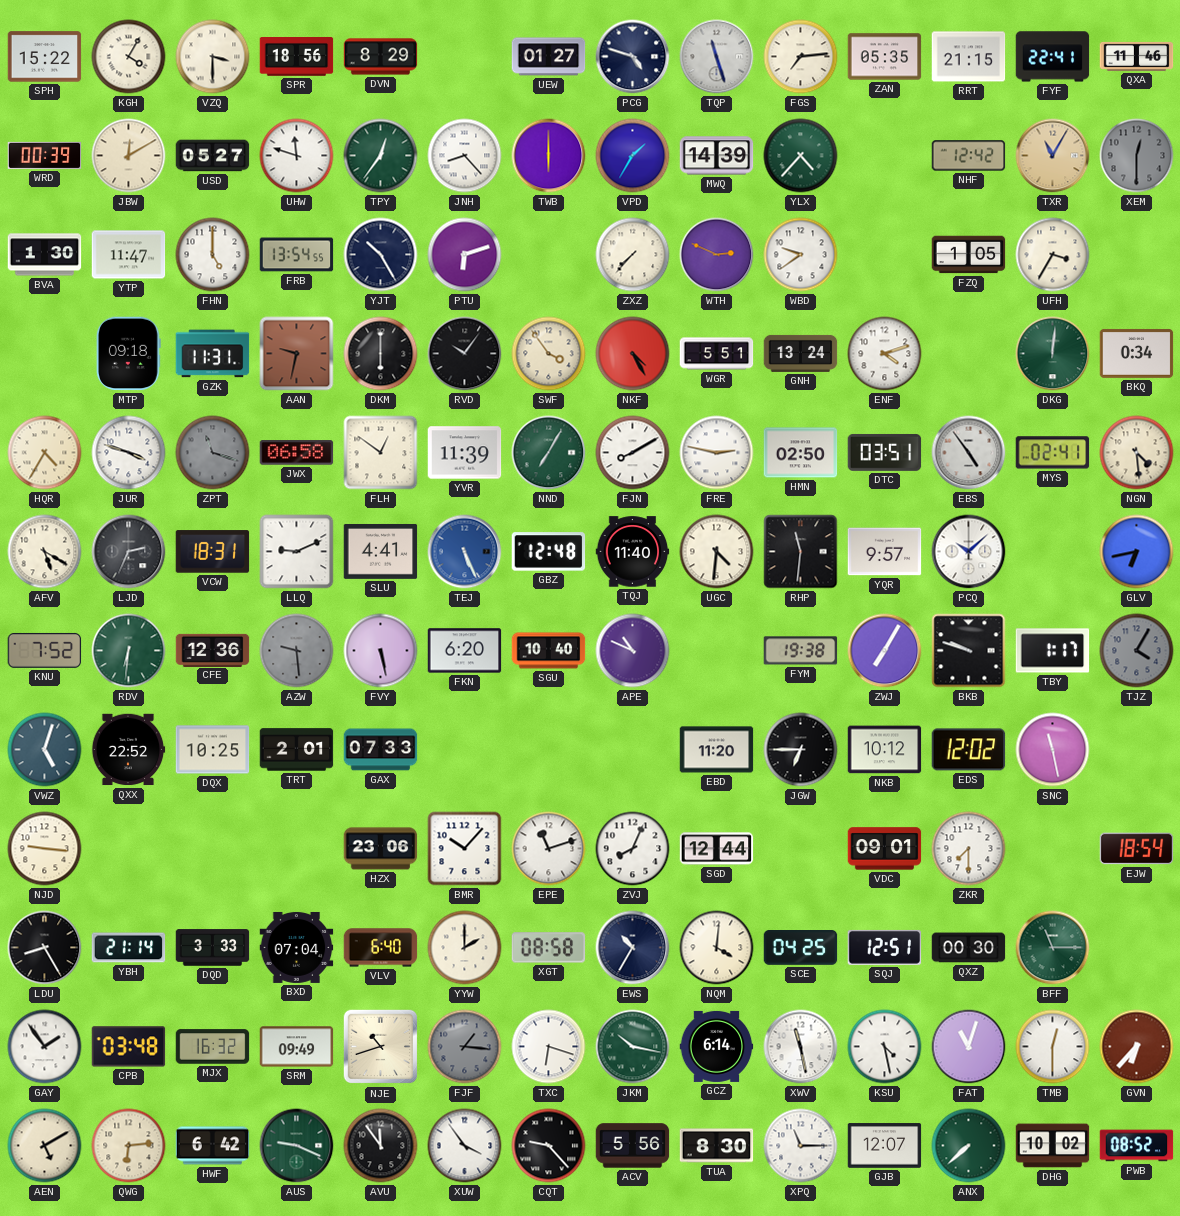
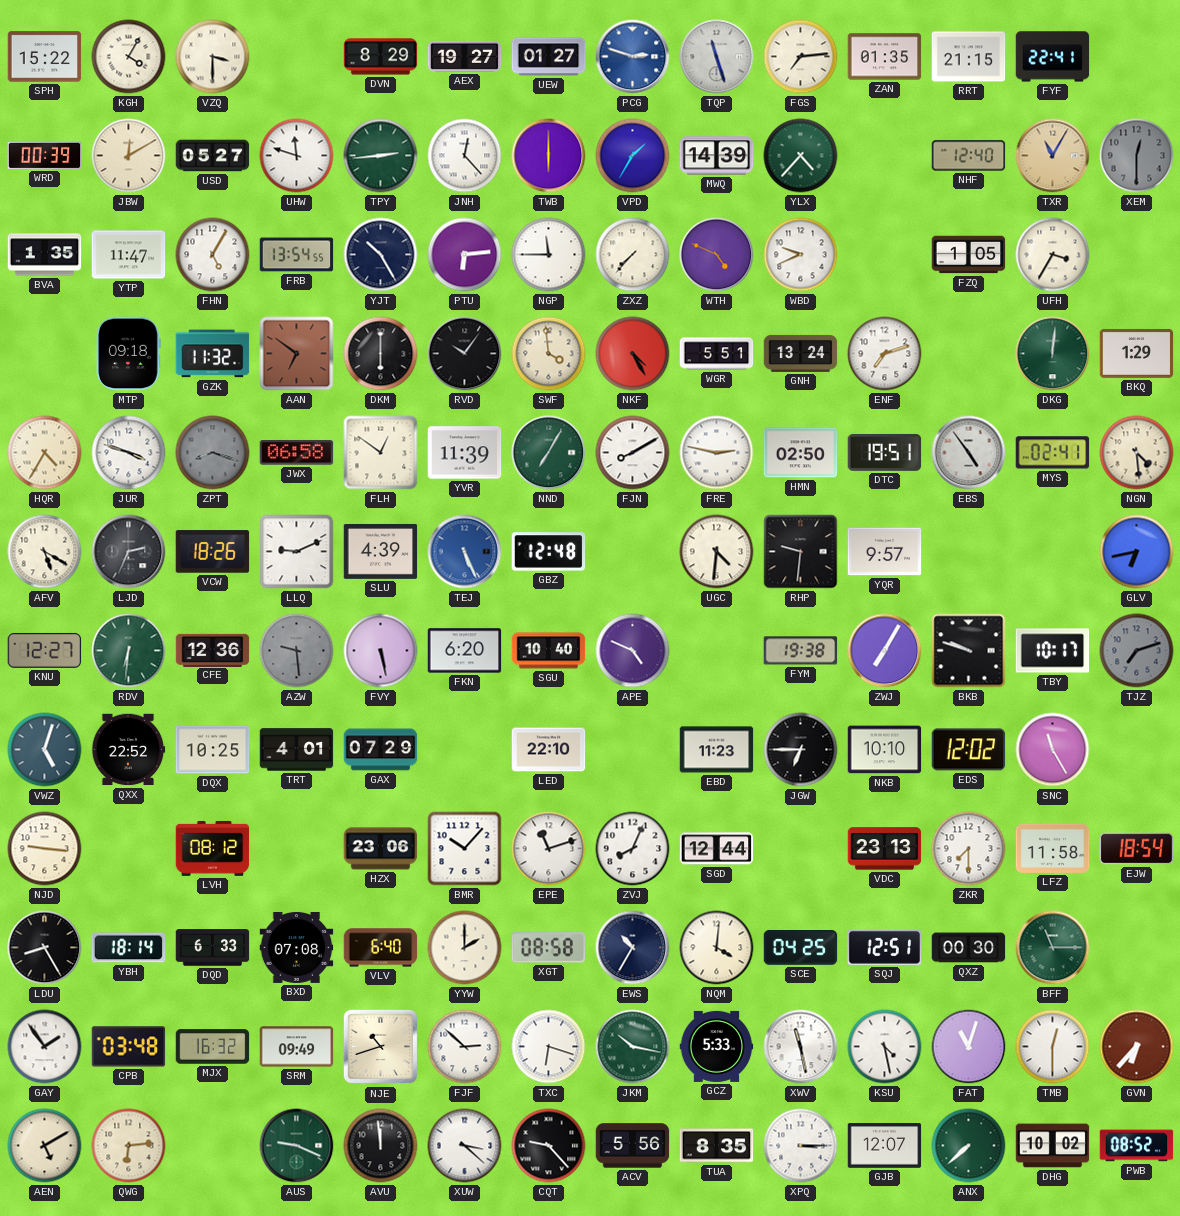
SPR: 18:56 -> none (297, 57)
AEX: none -> 19:27 (465, 56)
PCG: 4:48 -> 2:48 (633, 57)
PCG dial: navy -> blue (633, 57)
ZAN: 05:35 -> 01:35 (885, 57)
QXA: 11:46 -> none (1137, 56)
TPY: 12:36 -> 2:44 (381, 156)
JNH: 8:23 -> 12:23 (465, 156)
NHF: 12:42 -> 12:40 (969, 156)
BVA: 1:30 -> 1:35 (45, 255)
FHN: 5:00 -> 5:05 (213, 255)
PTU: 6:12 -> 6:14 (465, 255)
NGP: none -> 11:45 (549, 255)
WTH: 2:49 -> 4:49 (717, 255)
WBD: 9:39 -> 9:41 (801, 255)
GZK: 11:31 -> 11:32 (213, 354)
AAN: 9:32 -> 6:51 (297, 354)
SWF: 3:54 -> 3:59 (549, 354)
ENF: 4:12 -> 7:12 (885, 354)
BKQ: 0:34 -> 1:29 (1137, 353)
ZPT: 11:18 -> 8:18 (213, 453)
DTC: 03:51 -> 19:51 (885, 452)
VCW: 18:31 -> 18:26 (213, 552)
SLU: 4:41 -> 4:39 (381, 551)
TQJ: 11:40 -> none (633, 552)
RHP: 11:31 -> 9:31 (801, 552)
PCQ: 10:08 -> none (969, 552)
KNU: 7:52 -> 12:27 (45, 651)
APE: 10:49 -> 4:49 (633, 651)
TBY: 1:17 -> 10:17 (1053, 651)
TJZ: 4:05 -> 7:12 (1137, 651)
TRT: 2:01 -> 4:01 (297, 750)
GAX: 07:33 -> 07:29 (381, 750)
LED: none -> 22:10 (549, 750)
EBD: 11:20 -> 11:23 (717, 750)
NKB: 10:12 -> 10:10 (885, 750)
SNC: 11:28 -> 11:25 (1053, 750)
LVH: none -> 08:12 (213, 848)
VDC: 09:01 -> 23:13 (885, 849)
LFZ: none -> 11:58 (1053, 848)
YBH: 21:14 -> 18:14 (129, 948)
DQD: 3:33 -> 6:33 (213, 948)
BXD: 07:04 -> 07:08 (297, 947)
FJF: 1:16 -> 2:52 (465, 1047)
FJF dial: grey -> white (465, 1047)
GCZ: 6:14 -> 5:33 (717, 1046)
HWF: 6:42 -> none (213, 1146)
AVU: 11:54 -> 11:59 (381, 1146)
XUW: 3:54 -> 3:22 (465, 1146)
TUA: 8:30 -> 8:35 (717, 1146)
XPQ: 11:15 -> 3:15 (801, 1146)
